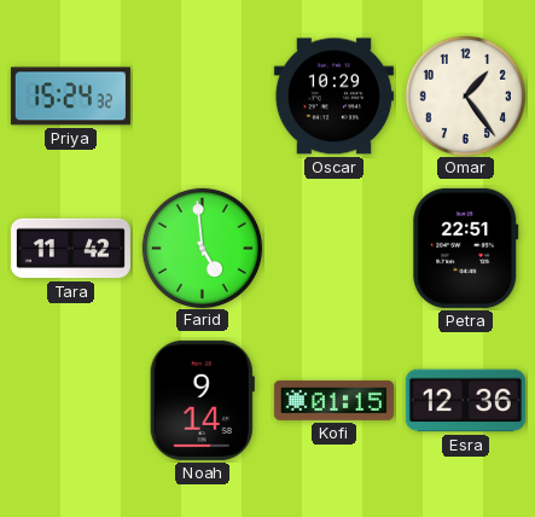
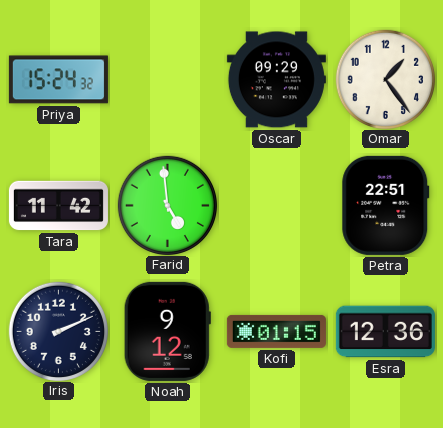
Oscar: 10:29 -> 09:29 (276, 80)
Iris: none -> 2:11 (58, 331)
Noah: 9:14 -> 9:12 (167, 331)
